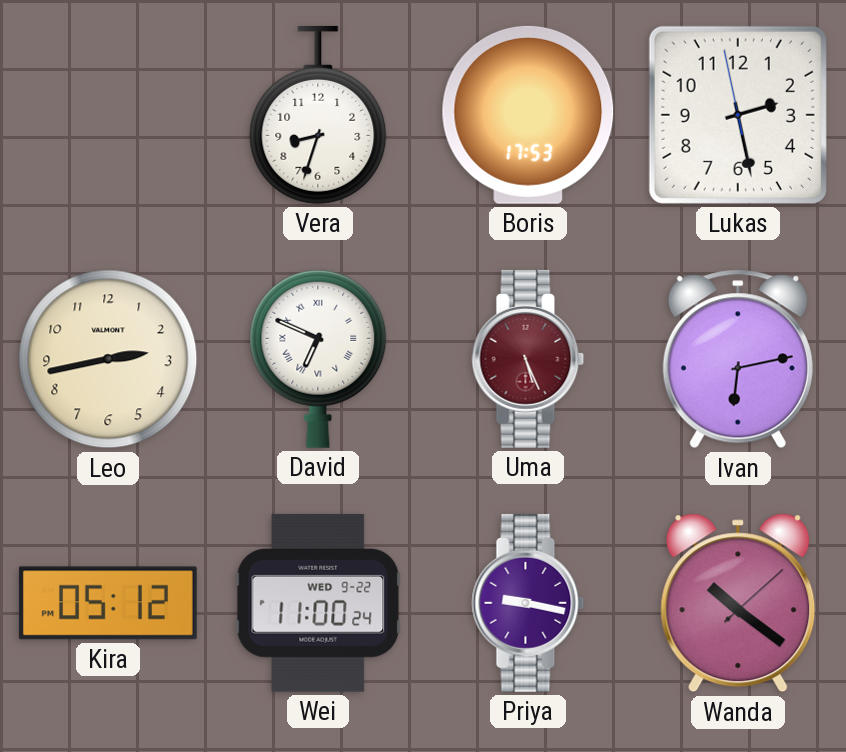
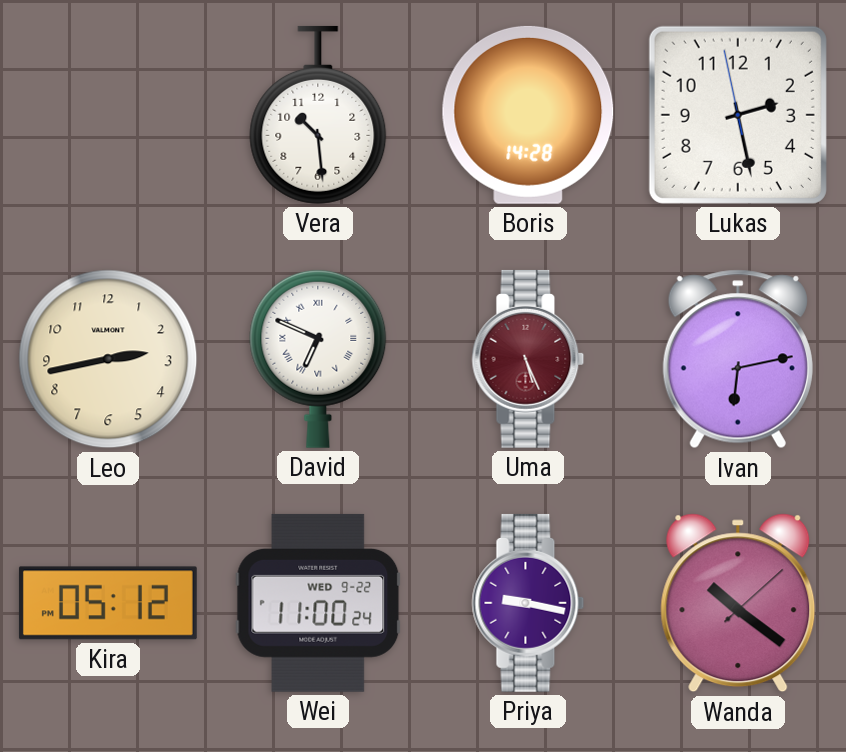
Vera: 8:33 -> 10:29 (318, 115)
Boris: 17:53 -> 14:28 (528, 115)
